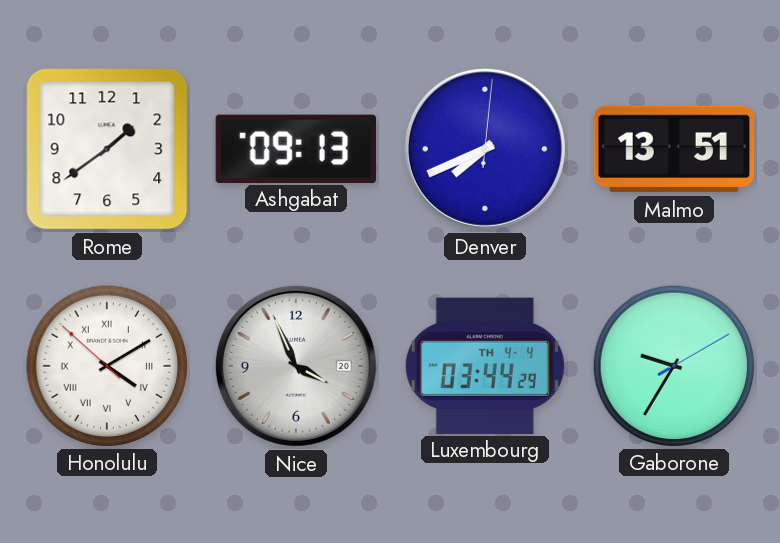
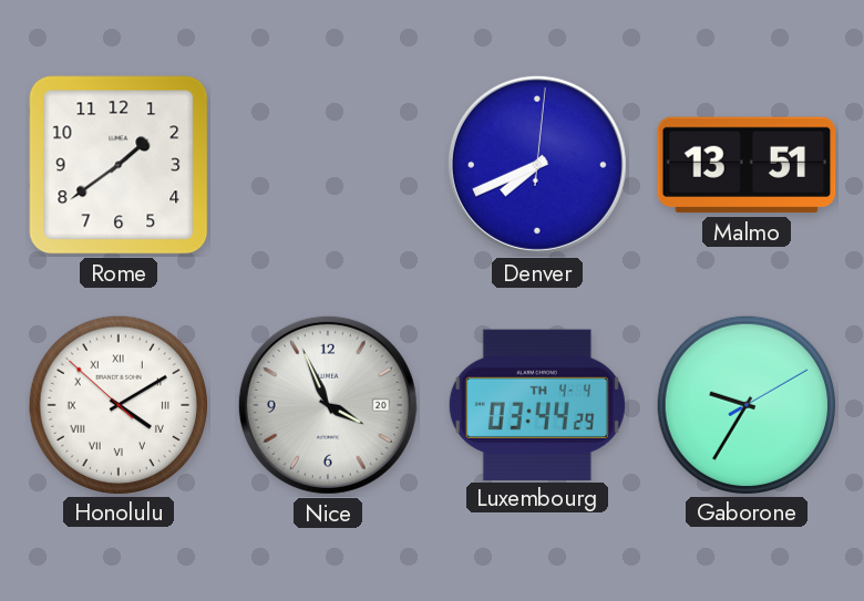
Ashgabat: 09:13 -> none (295, 148)
